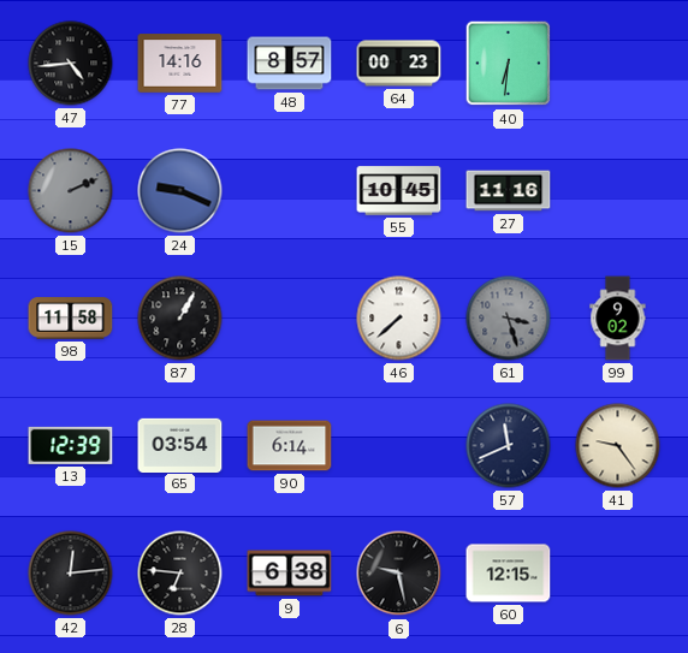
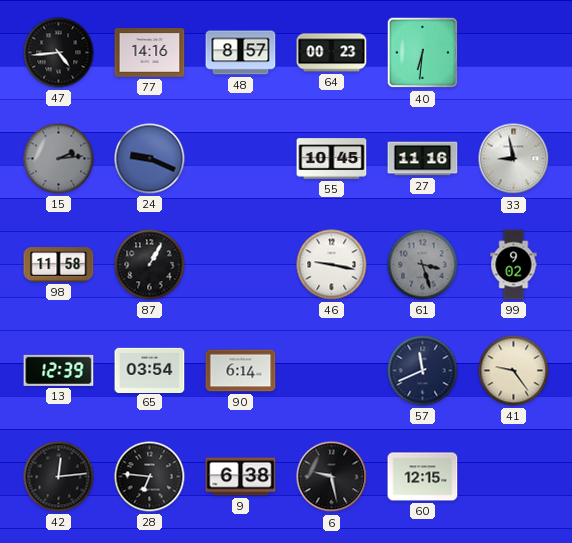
15: 2:11 -> 2:14 (59, 159)
33: none -> 8:58 (514, 159)
46: 7:38 -> 9:17 (332, 265)
